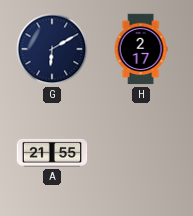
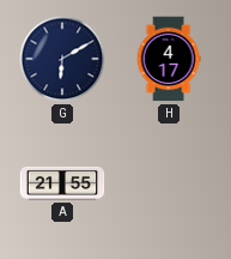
H: 2:17 -> 4:17 (169, 59)
